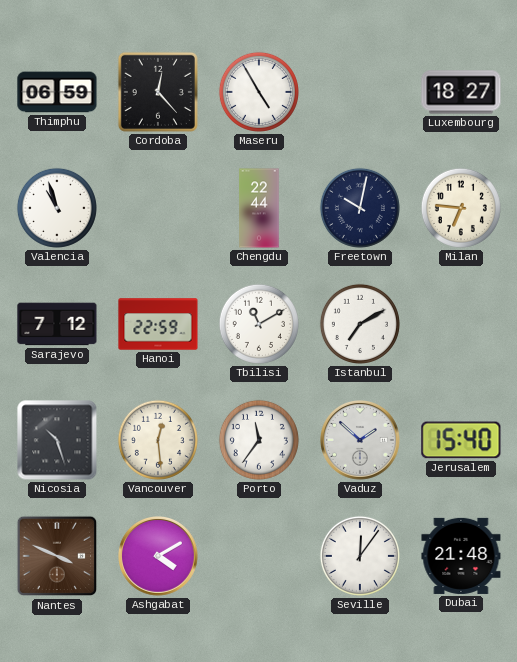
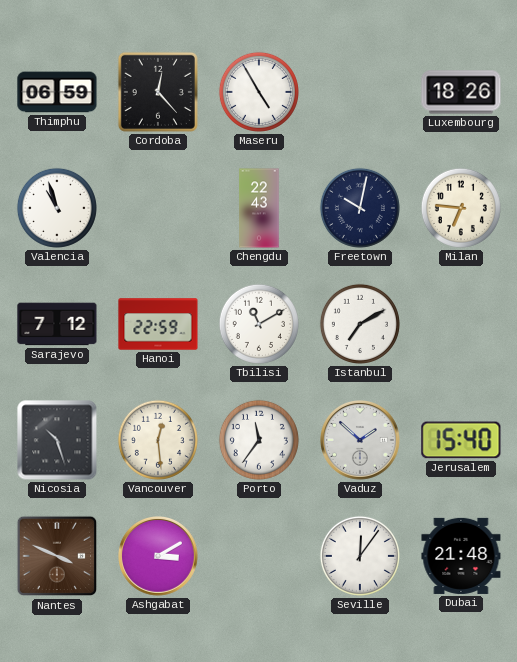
Luxembourg: 18:27 -> 18:26 (461, 92)
Chengdu: 22:44 -> 22:43 (259, 208)
Ashgabat: 4:10 -> 3:10 (159, 557)
